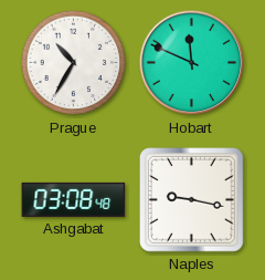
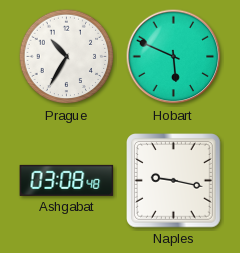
Hobart: 11:49 -> 5:49 (174, 57)
